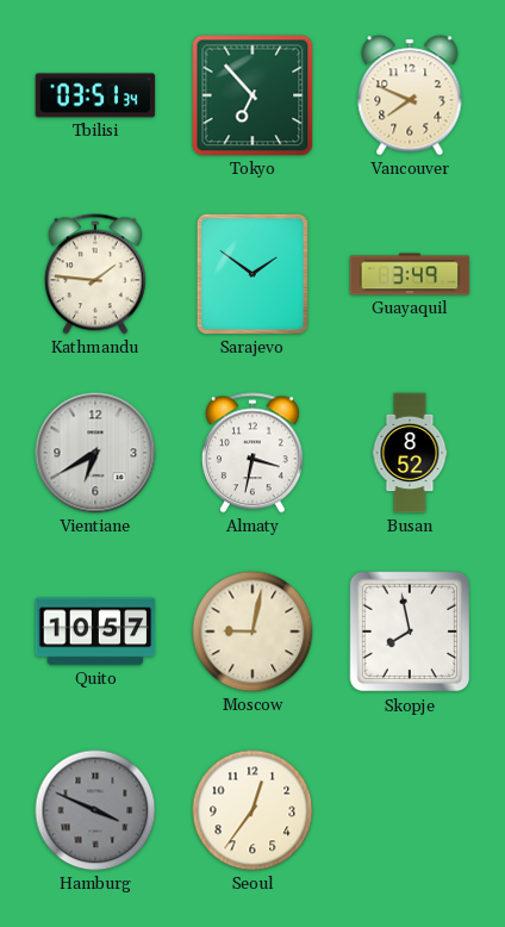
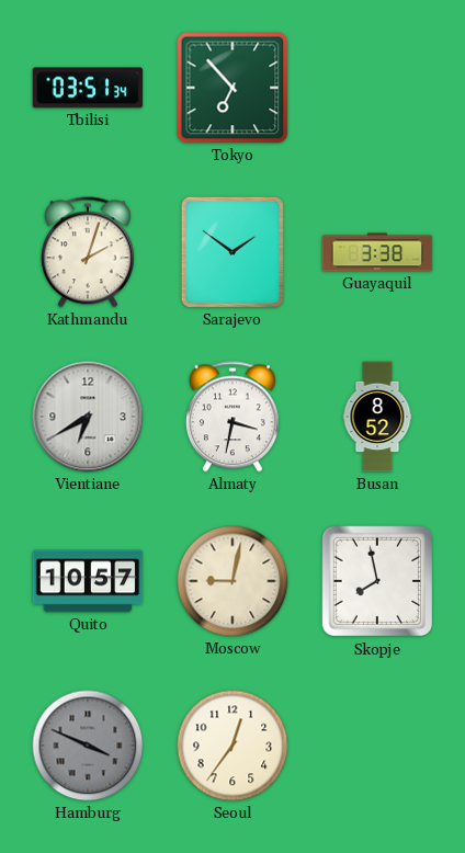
Vancouver: 7:49 -> none (410, 95)
Kathmandu: 1:46 -> 2:03 (88, 252)
Guayaquil: 3:49 -> 3:38 (377, 252)
